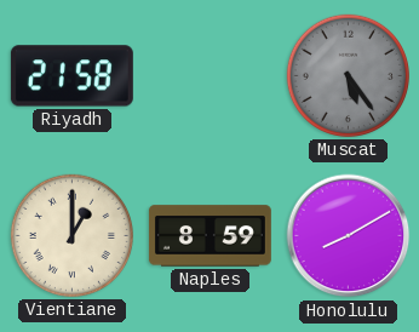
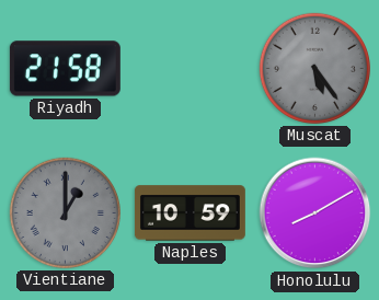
Vientiane dial: cream -> grey (65, 212)
Naples: 8:59 -> 10:59 (190, 214)
